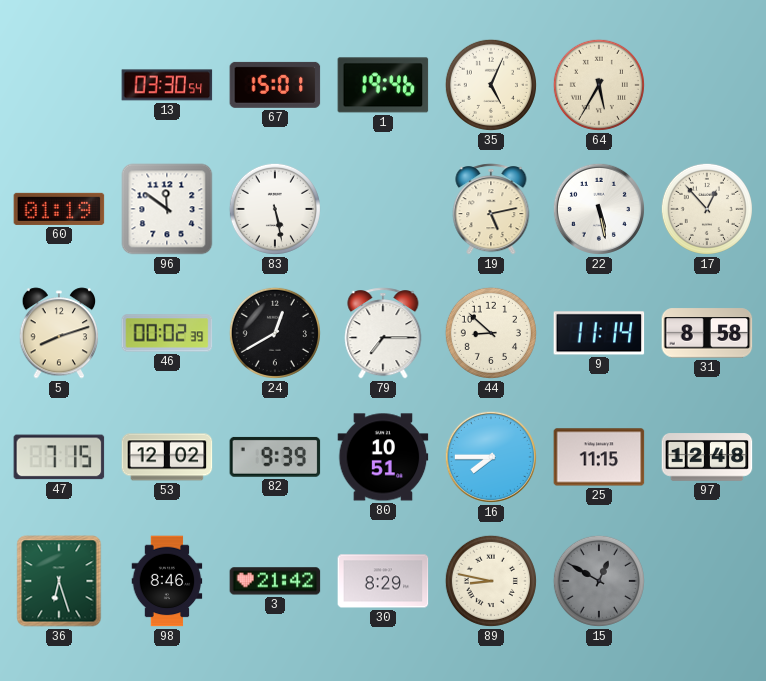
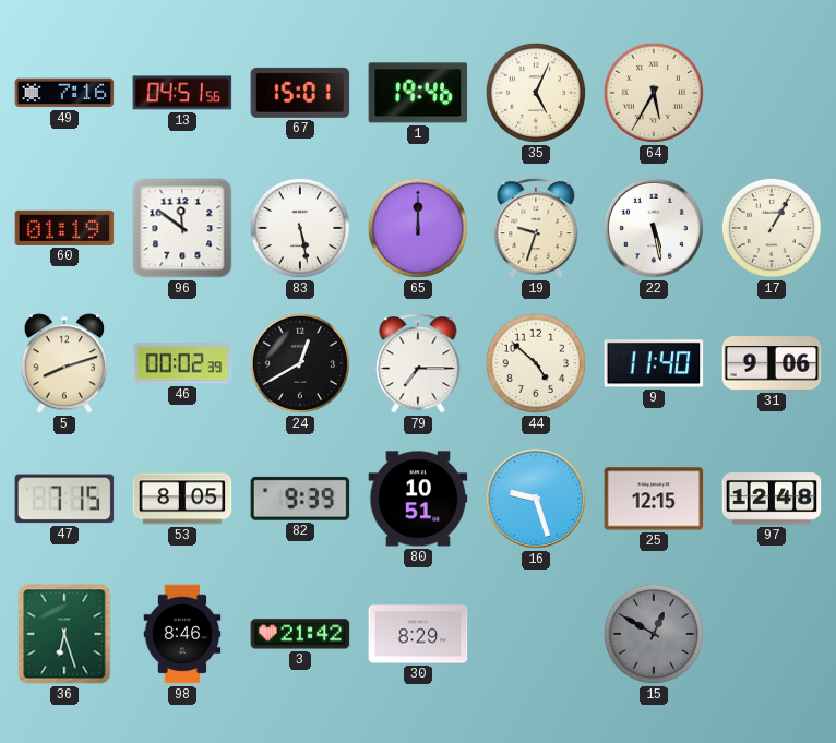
49: none -> 7:16 (64, 93)
13: 03:30 -> 04:51 (182, 93)
65: none -> 12:00 (418, 228)
19: 5:13 -> 9:33 (536, 228)
17: 12:53 -> 1:05 (772, 228)
44: 8:52 -> 4:52 (536, 363)
9: 11:14 -> 11:40 (654, 363)
31: 8:58 -> 9:06 (772, 363)
53: 12:02 -> 8:05 (182, 499)
16: 7:45 -> 9:27 (536, 499)
25: 11:15 -> 12:15 (654, 499)
89: 8:47 -> none (491, 581)
